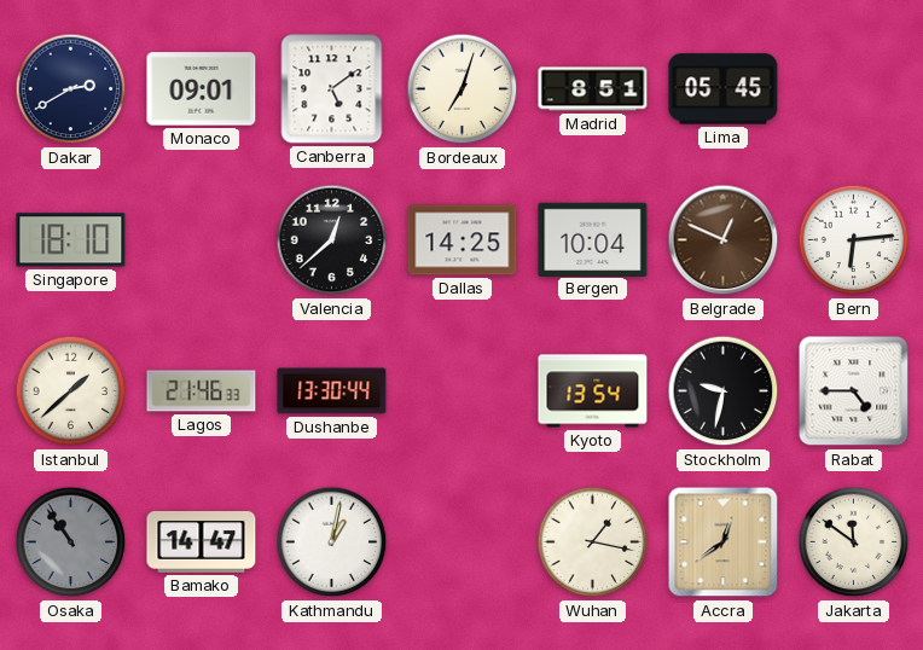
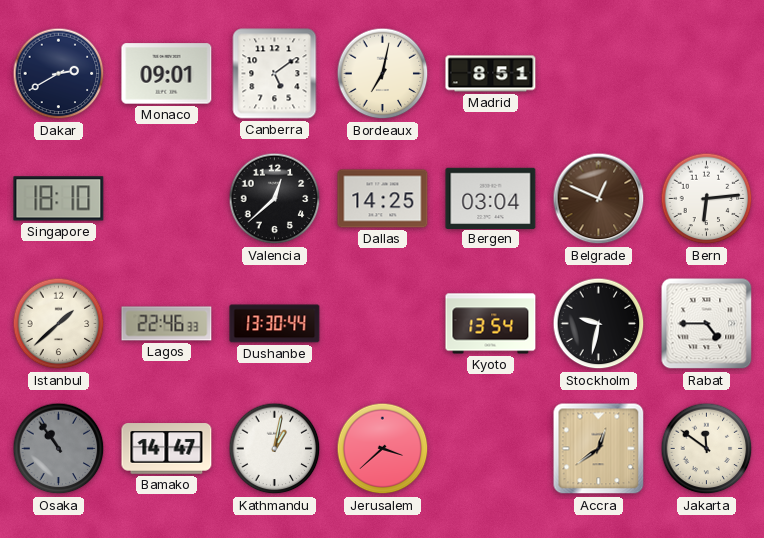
Bordeaux: 7:03 -> 7:02 (383, 74)
Lima: 05:45 -> none (724, 89)
Bergen: 10:04 -> 03:04 (491, 198)
Lagos: 21:46 -> 22:46 (167, 324)
Jerusalem: none -> 3:38 (383, 449)
Wuhan: 1:17 -> none (593, 542)
